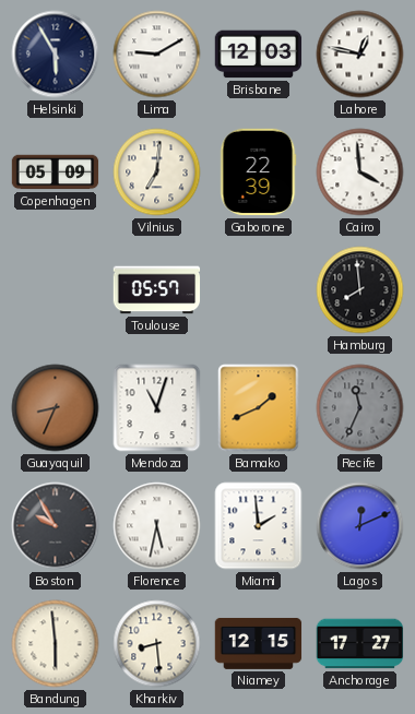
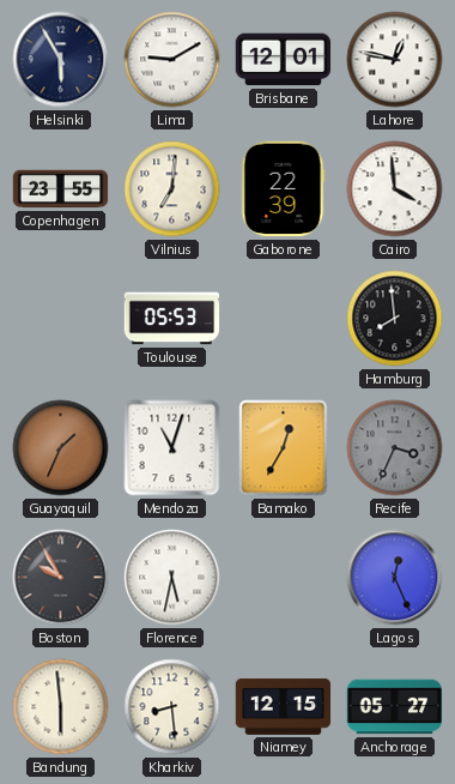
Brisbane: 12:03 -> 12:01 (284, 60)
Copenhagen: 05:09 -> 23:55 (61, 189)
Toulouse: 05:57 -> 05:53 (172, 319)
Guayaquil: 8:34 -> 1:34 (61, 448)
Bamako: 1:41 -> 12:35 (284, 448)
Recife: 11:34 -> 3:34 (395, 448)
Miami: 1:59 -> none (259, 526)
Lagos: 12:11 -> 12:26 (395, 578)
Anchorage: 17:27 -> 05:27 (395, 707)
